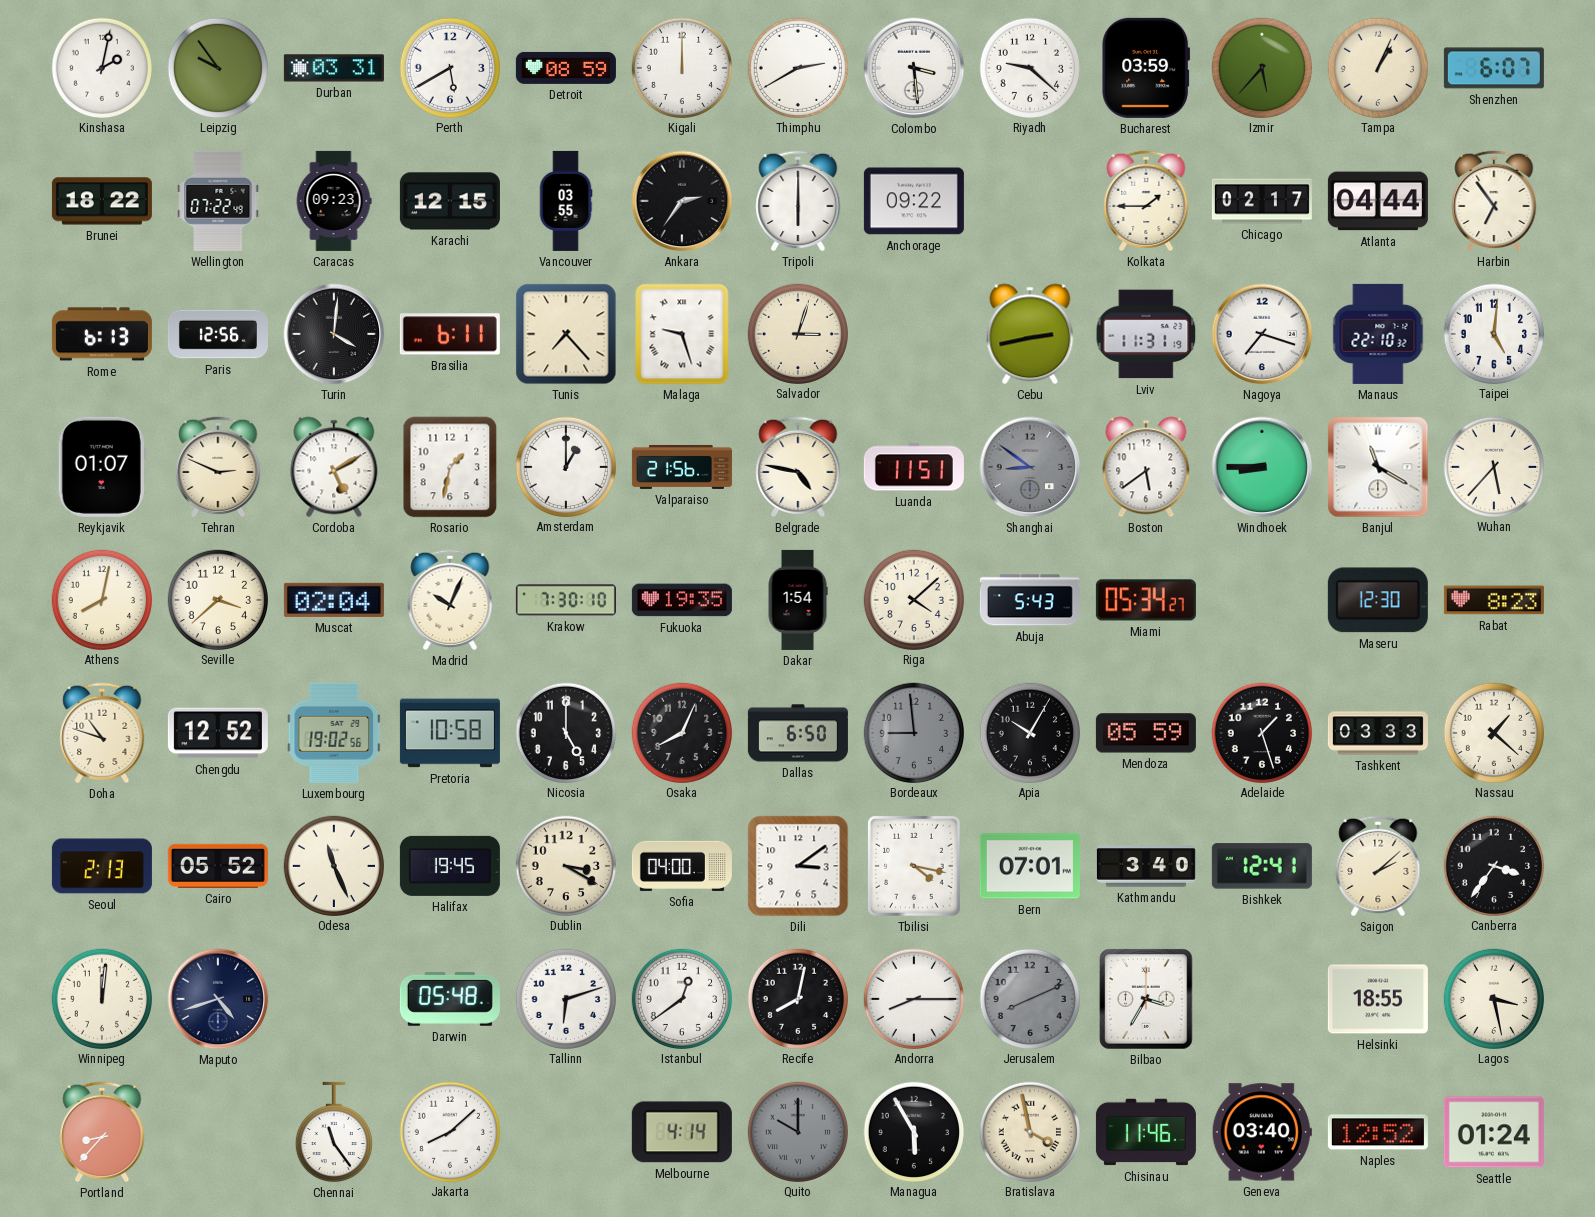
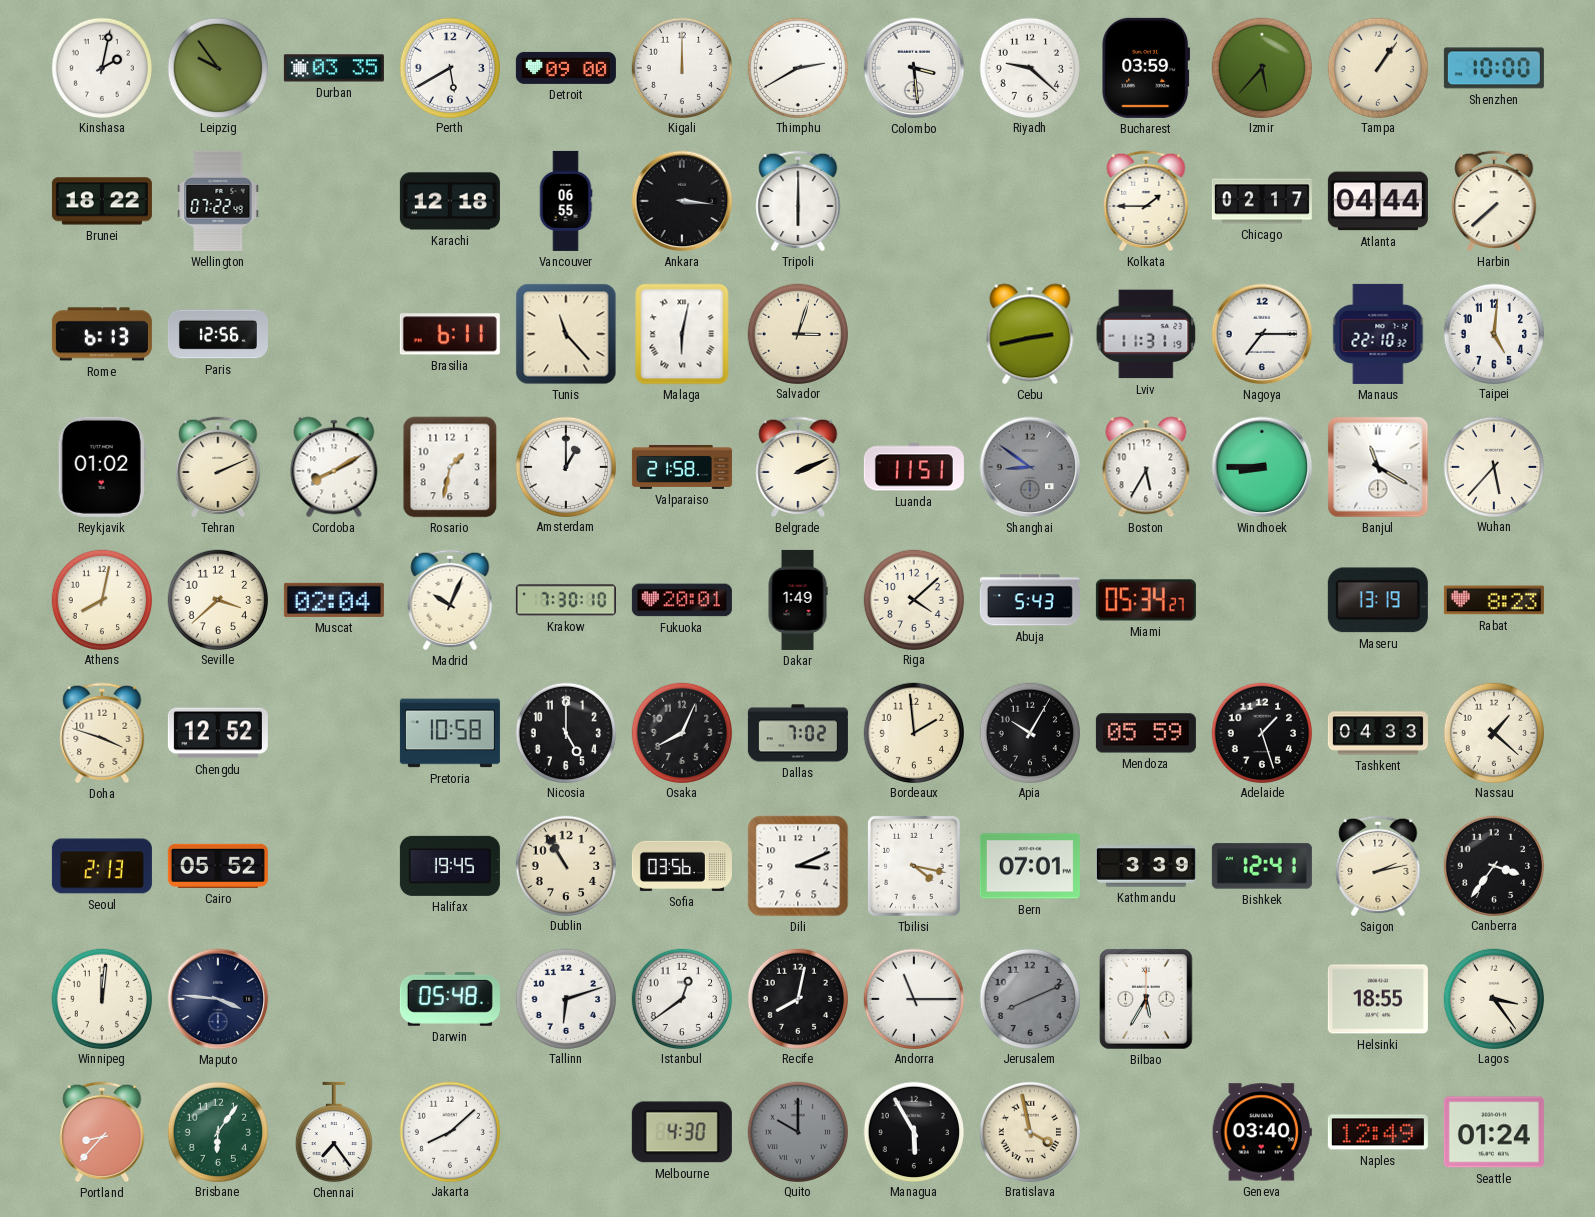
Durban: 03:31 -> 03:35 (334, 68)
Detroit: 08:59 -> 09:00 (566, 68)
Tampa: 1:04 -> 1:06 (1377, 67)
Shenzhen: 6:07 -> 10:00 (1494, 68)
Caracas: 09:23 -> none (334, 201)
Karachi: 12:15 -> 12:18 (450, 201)
Vancouver: 03:55 -> 06:55 (566, 201)
Ankara: 2:36 -> 3:16 (682, 201)
Anchorage: 09:22 -> none (914, 201)
Harbin: 6:54 -> 7:38 (1494, 201)
Turin: 4:01 -> none (334, 334)
Tunis: 7:23 -> 11:23 (566, 334)
Malaga: 9:27 -> 6:02 (682, 334)
Nagoya: 7:18 -> 7:15 (1262, 334)
Reykjavik: 01:07 -> 01:02 (102, 467)
Tehran: 2:49 -> 2:11 (218, 467)
Cordoba: 5:10 -> 8:10 (334, 467)
Valparaiso: 21:56 -> 21:58 (682, 467)
Belgrade: 4:47 -> 2:11 (798, 467)
Boston: 5:39 -> 5:35 (1146, 467)
Fukuoka: 19:35 -> 20:01 (682, 600)
Dakar: 1:54 -> 1:49 (798, 600)
Maseru: 12:30 -> 13:19 (1378, 600)
Doha: 10:48 -> 3:48 (102, 733)
Luxembourg: 19:02 -> none (334, 733)
Dallas: 6:50 -> 7:02 (798, 733)
Bordeaux: 8:59 -> 1:59 (913, 732)
Bordeaux dial: grey -> cream (913, 732)
Tashkent: 03:33 -> 04:33 (1378, 733)
Odesa: 11:26 -> none (333, 865)
Dublin: 3:20 -> 10:55 (565, 865)
Sofia: 04:00 -> 03:56 (682, 866)
Dili: 3:09 -> 3:11 (798, 866)
Kathmandu: 3:40 -> 3:39 (1146, 866)
Saigon: 2:08 -> 2:13 (1378, 866)
Maputo: 4:42 -> 3:46 (218, 999)
Andorra: 8:15 -> 11:15 (913, 998)
Bilbao: 3:35 -> 5:35 (1146, 999)
Lagos: 3:28 -> 3:24 (1493, 998)
Brisbane: none -> 6:06 (217, 1131)
Chennai: 11:24 -> 7:24 (334, 1132)
Melbourne: 4:14 -> 4:30 (682, 1132)
Chisinau: 11:46 -> none (1146, 1132)
Naples: 12:52 -> 12:49 (1378, 1132)
